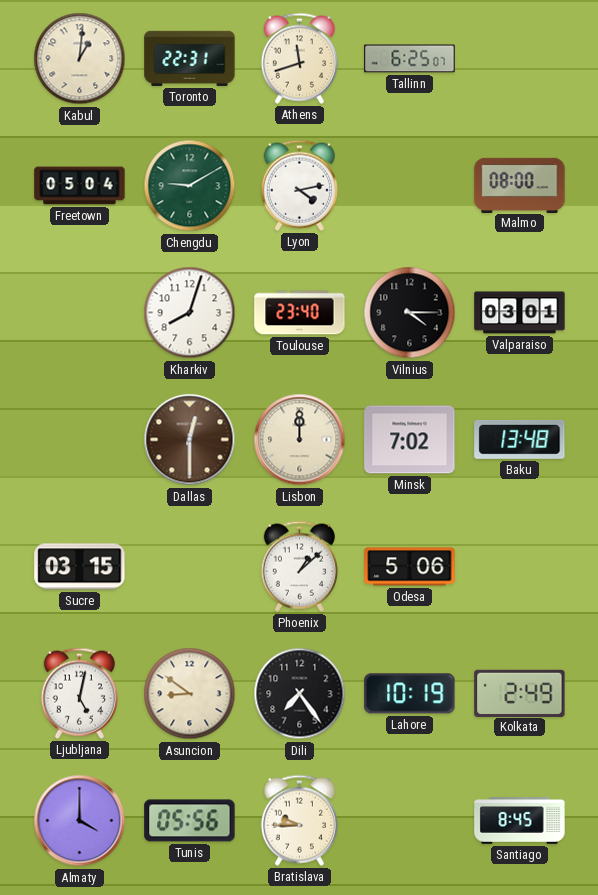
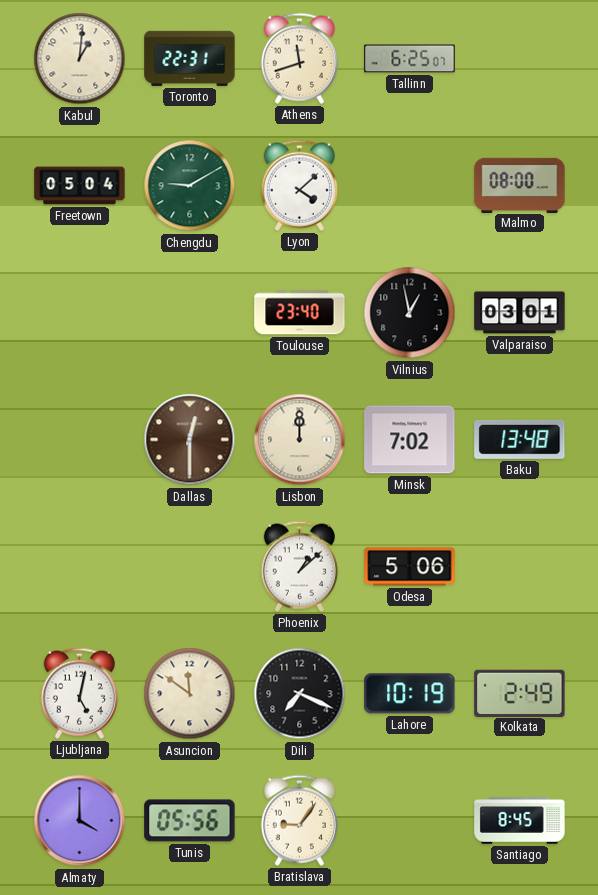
Lyon: 4:13 -> 4:08 (299, 185)
Kharkiv: 8:03 -> none (190, 313)
Vilnius: 4:15 -> 12:58 (410, 313)
Sucre: 03:15 -> none (80, 567)
Asuncion: 8:51 -> 11:51 (190, 694)
Dili: 7:24 -> 7:19 (300, 694)
Bratislava: 9:45 -> 9:06 (299, 820)
